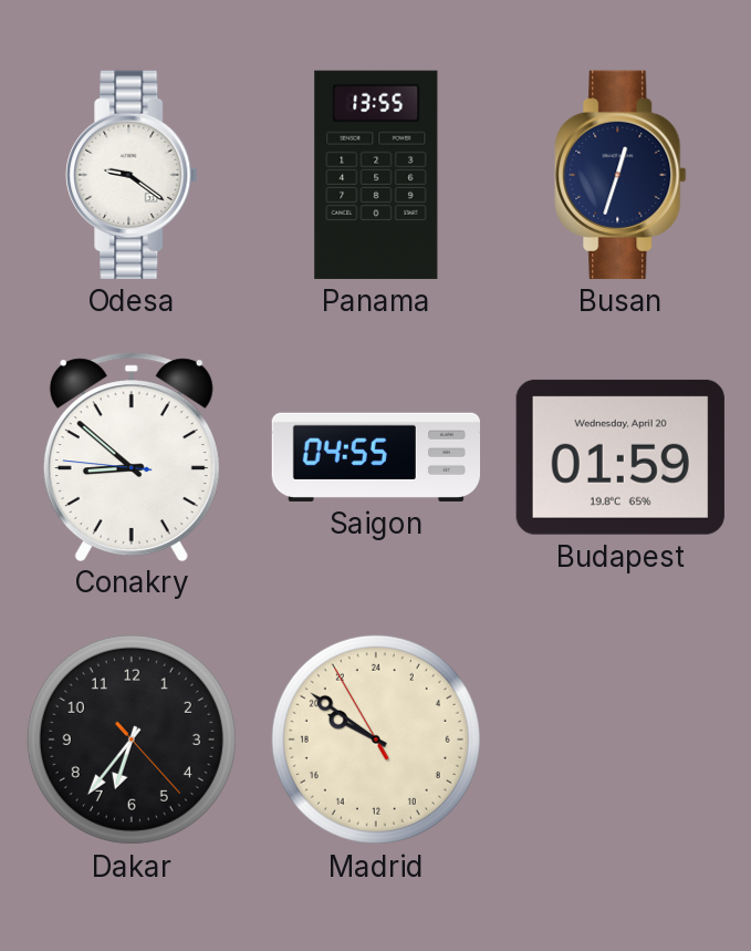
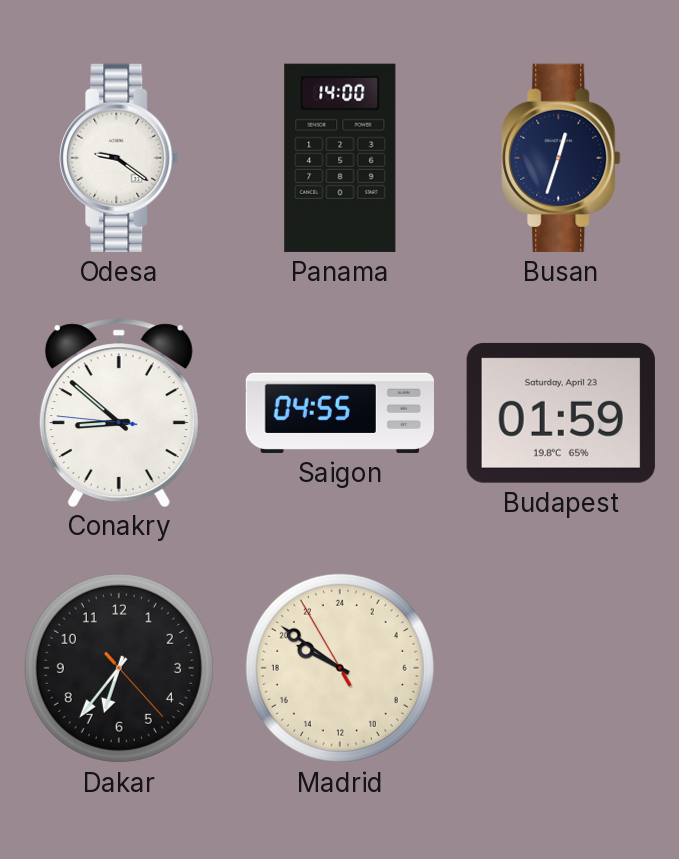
Panama: 13:55 -> 14:00 (340, 158)
Budapest date: Wednesday, April 20 -> Saturday, April 23 (561, 413)
